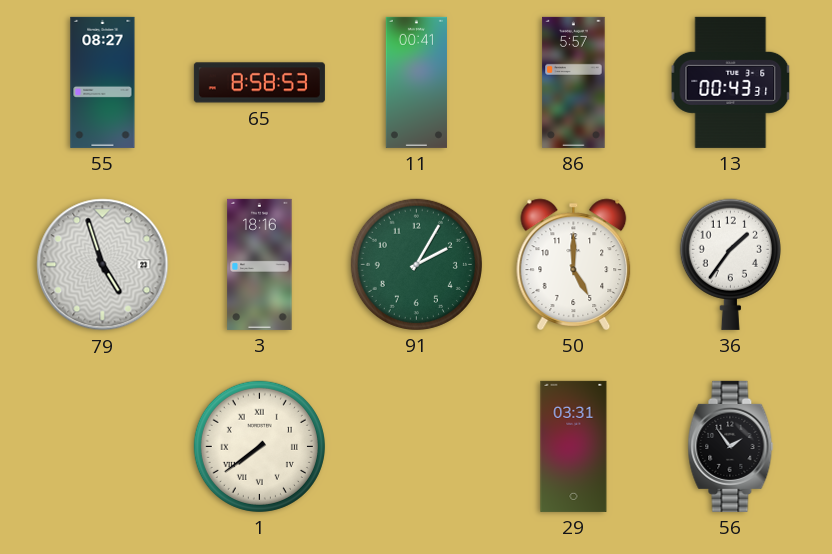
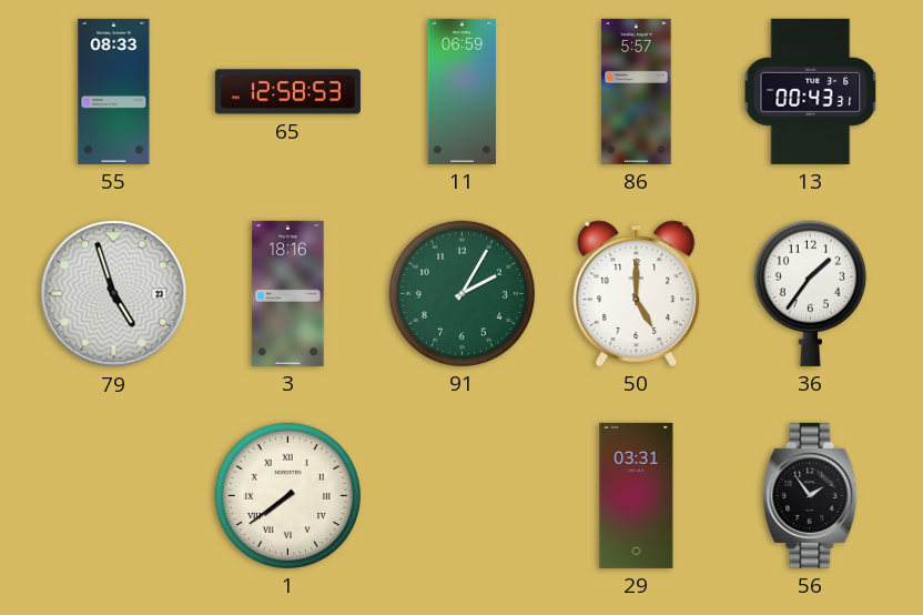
55: 08:27 -> 08:33 (114, 91)
65: 8:58 -> 12:58 (287, 92)
11: 00:41 -> 06:59 (461, 91)
